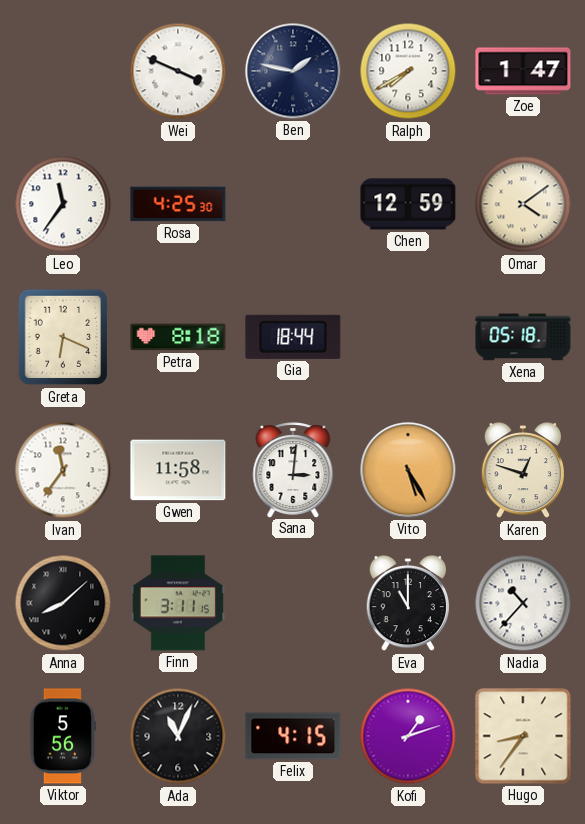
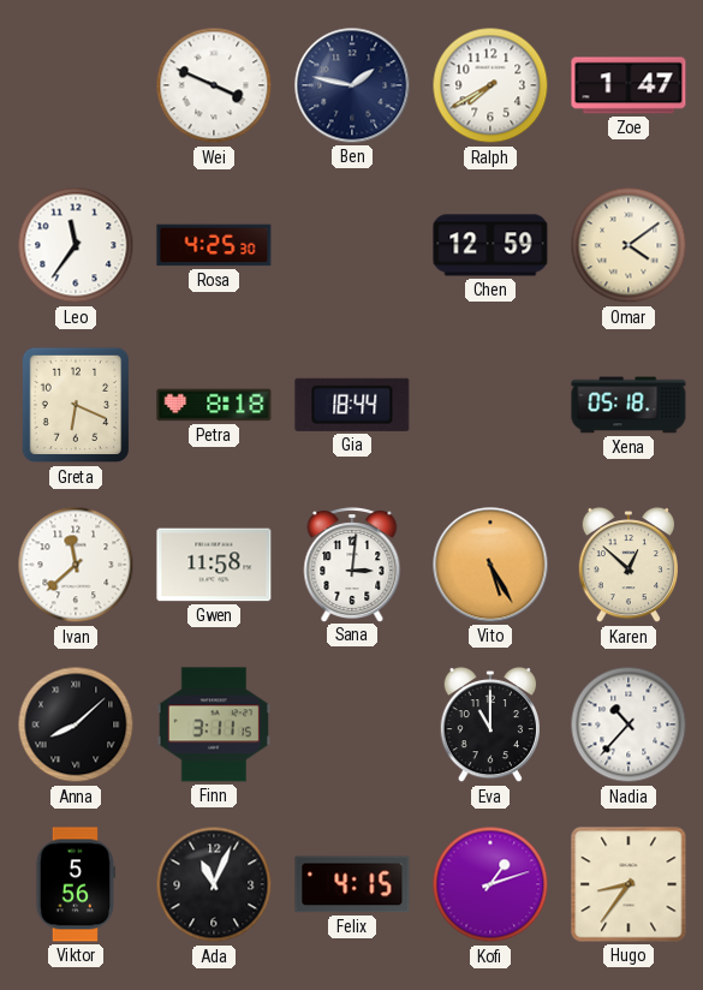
Ivan: 11:36 -> 11:38 (76, 565)
Karen: 12:48 -> 12:52 (627, 565)
